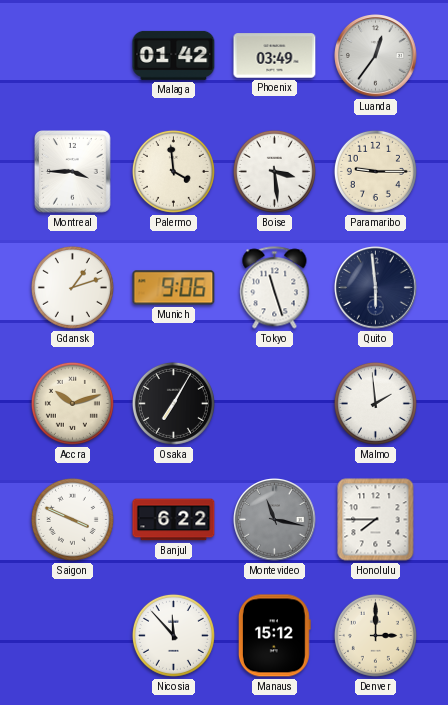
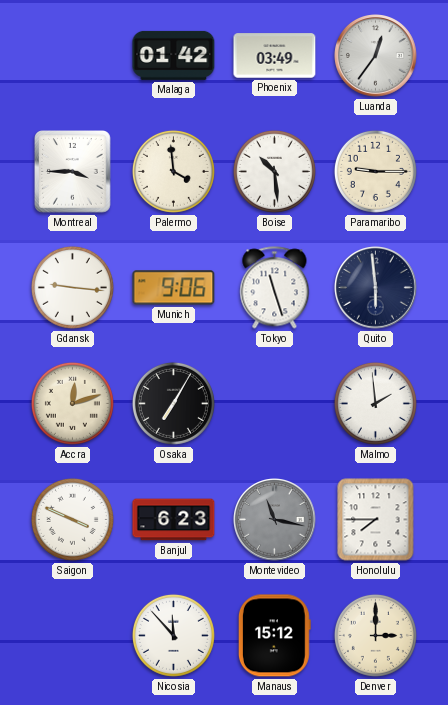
Boise: 3:29 -> 10:29 (274, 171)
Gdansk: 1:12 -> 9:16 (72, 287)
Accra: 10:12 -> 12:12 (72, 403)
Banjul: 6:22 -> 6:23 (174, 520)
